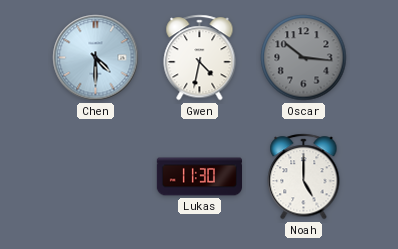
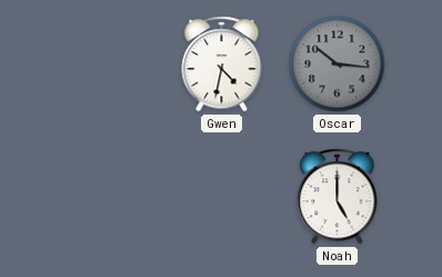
Chen: 4:30 -> none (96, 58)
Lukas: 11:30 -> none (200, 177)
